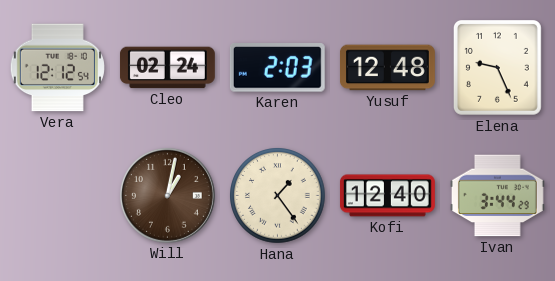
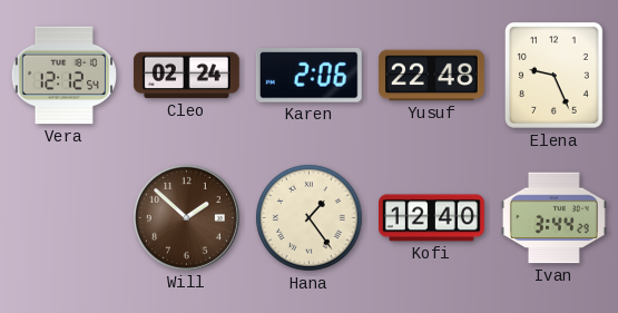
Karen: 2:03 -> 2:06 (308, 76)
Yusuf: 12:48 -> 22:48 (431, 76)
Will: 1:02 -> 1:52 (186, 217)
